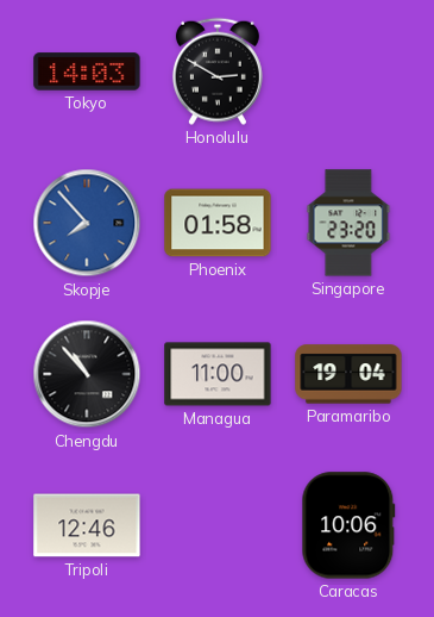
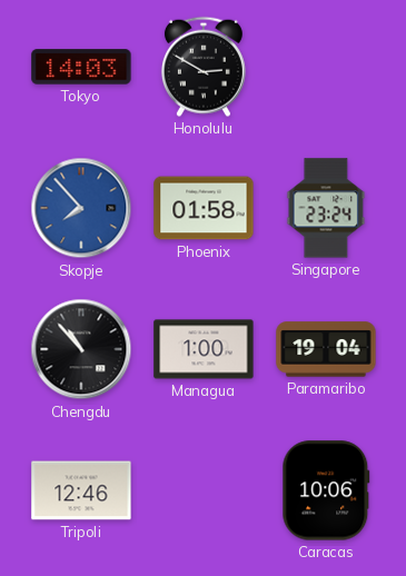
Singapore: 23:20 -> 23:24 (326, 208)
Managua: 11:00 -> 1:00 (204, 349)
